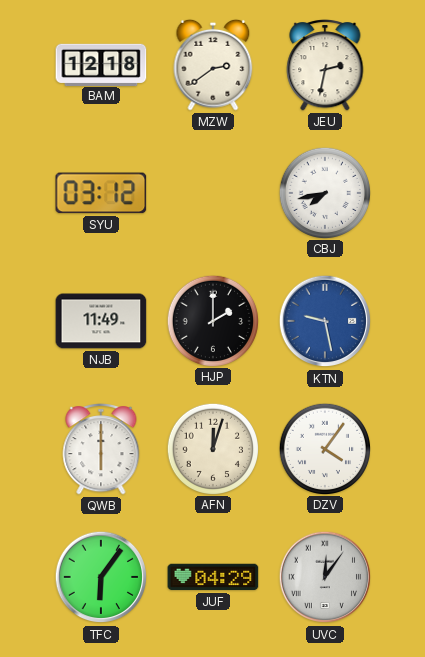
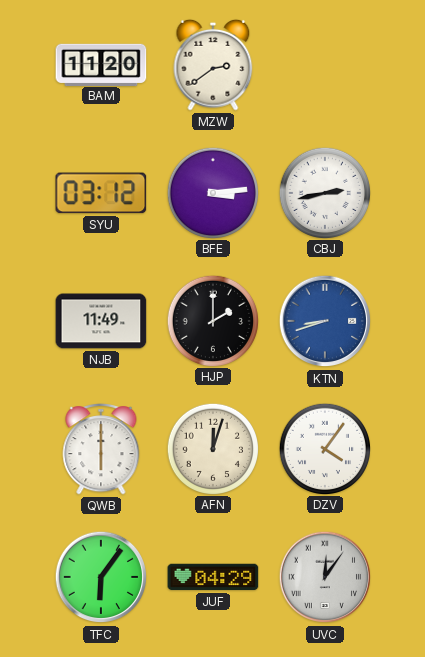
BAM: 12:18 -> 11:20 (101, 64)
JEU: 2:32 -> none (325, 66)
BFE: none -> 3:14 (212, 192)
CBJ: 7:43 -> 2:43 (324, 192)
KTN: 9:28 -> 8:42 (325, 321)
